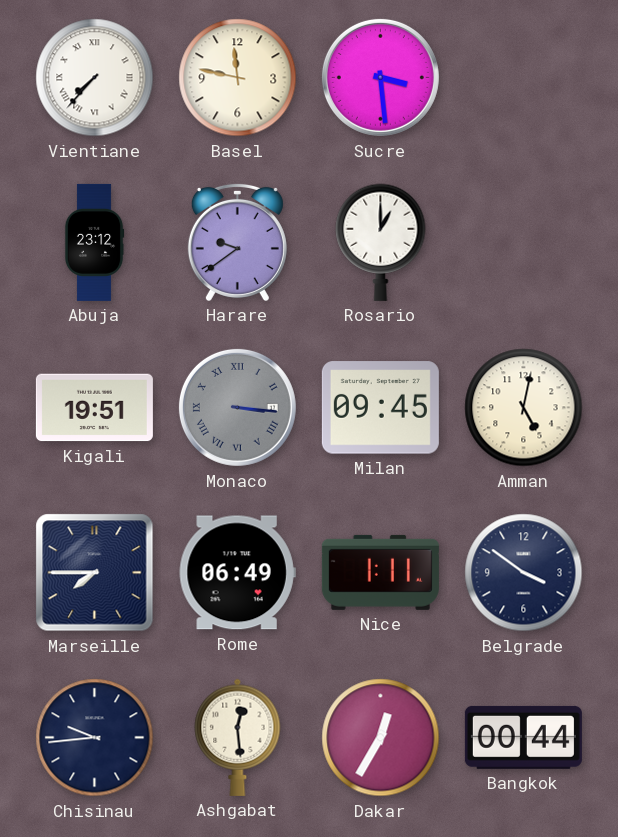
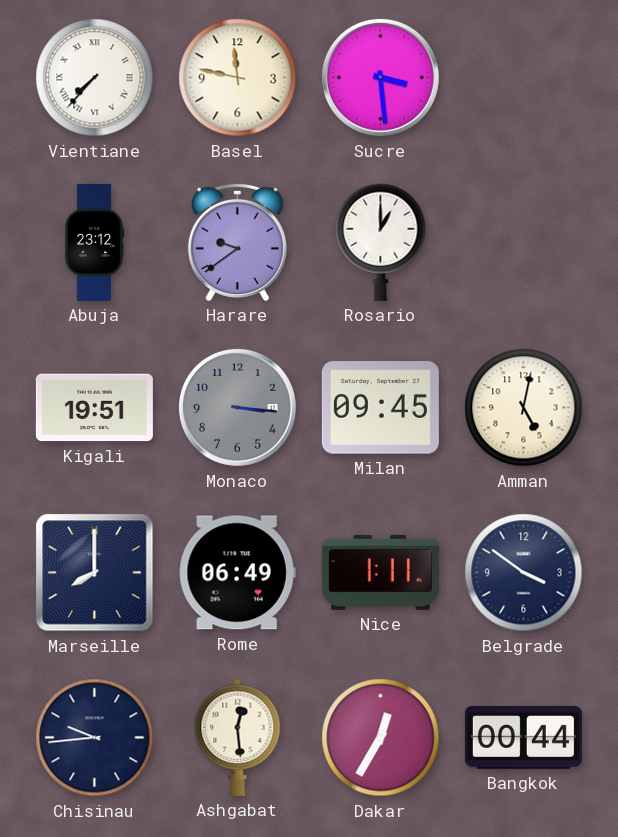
Monaco numerals: Roman -> Arabic (237, 407)
Marseille: 7:45 -> 8:00 (95, 573)
